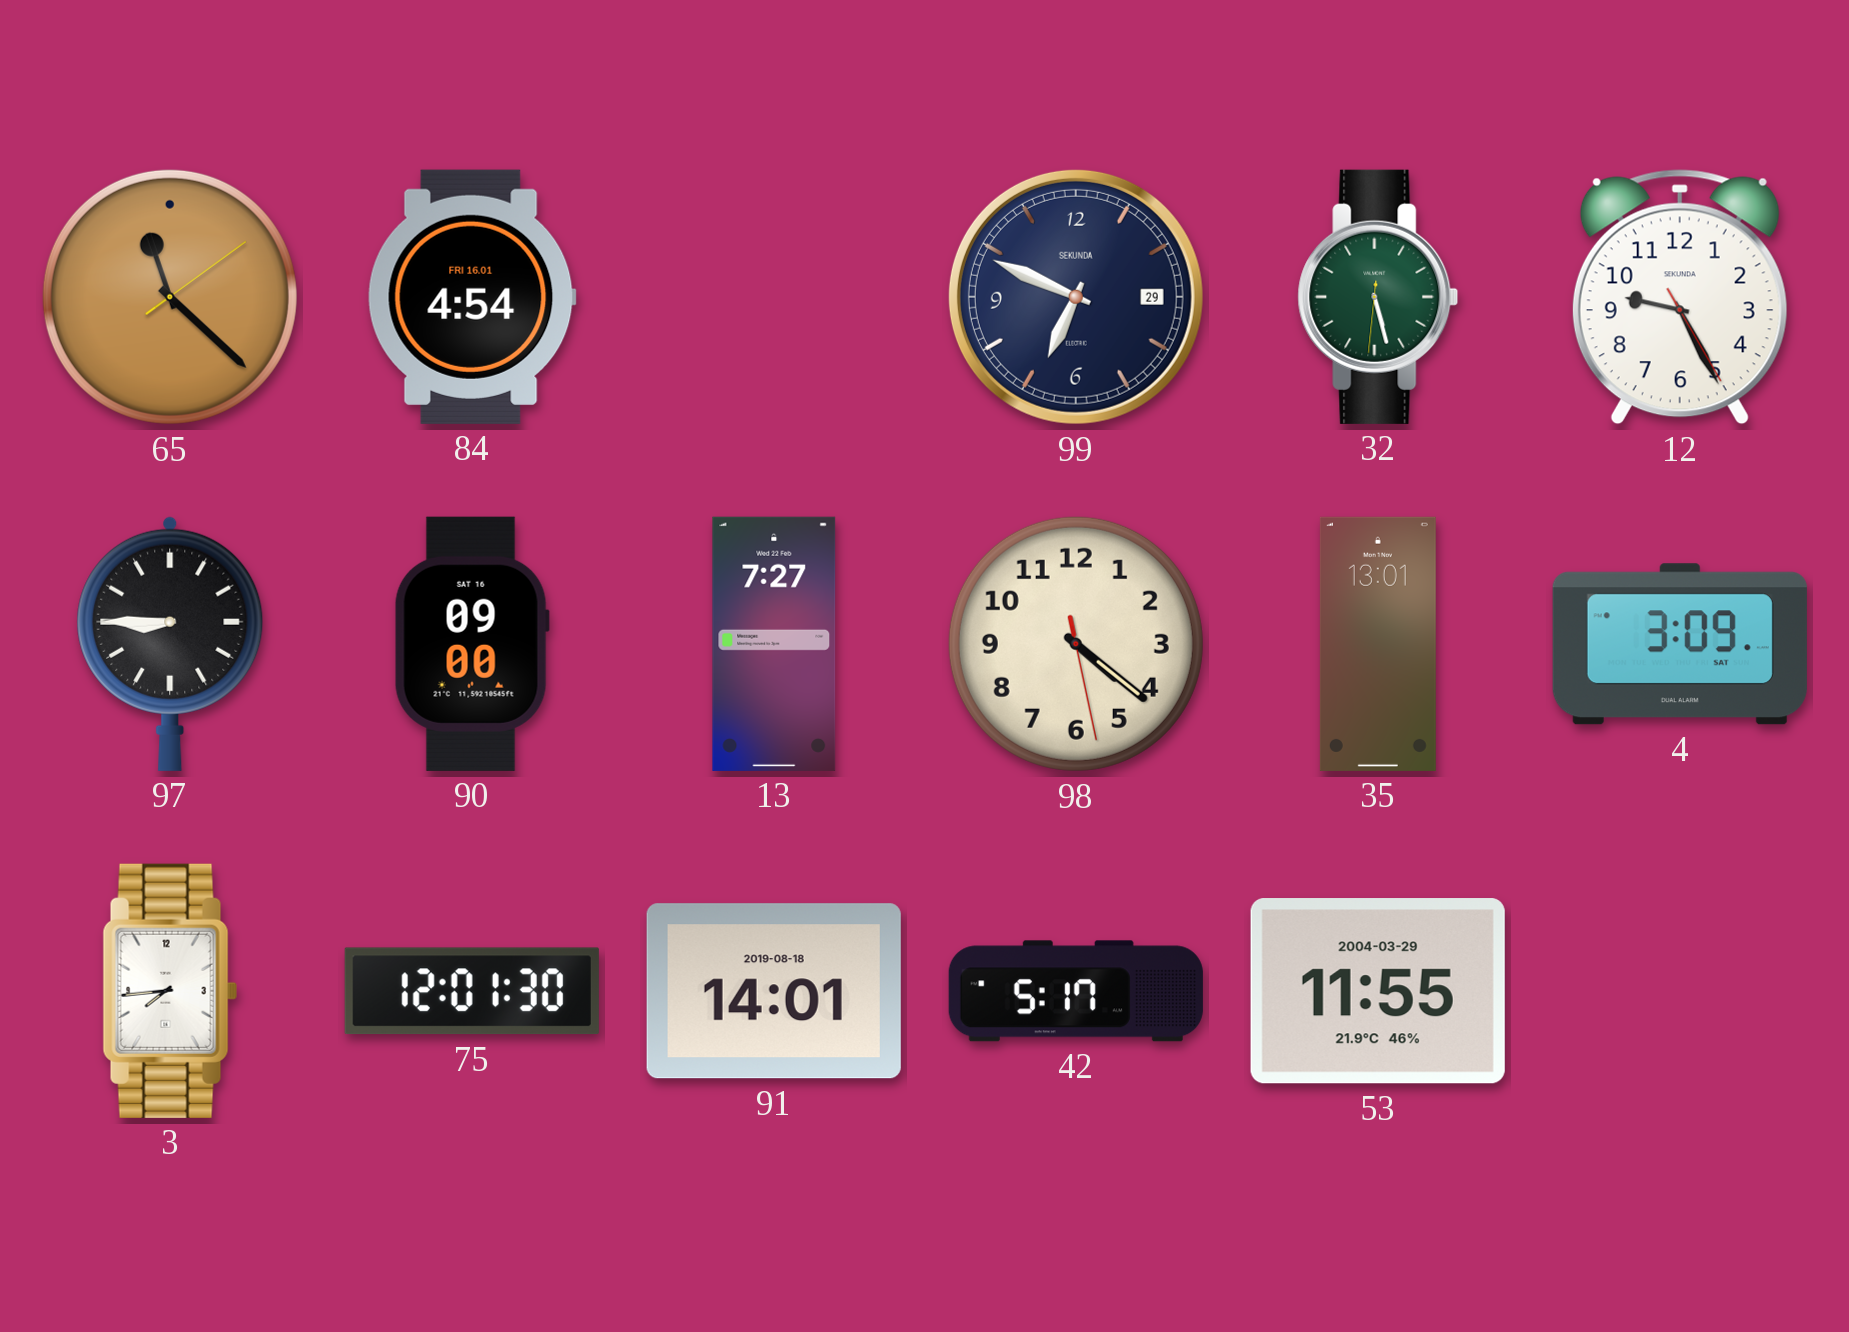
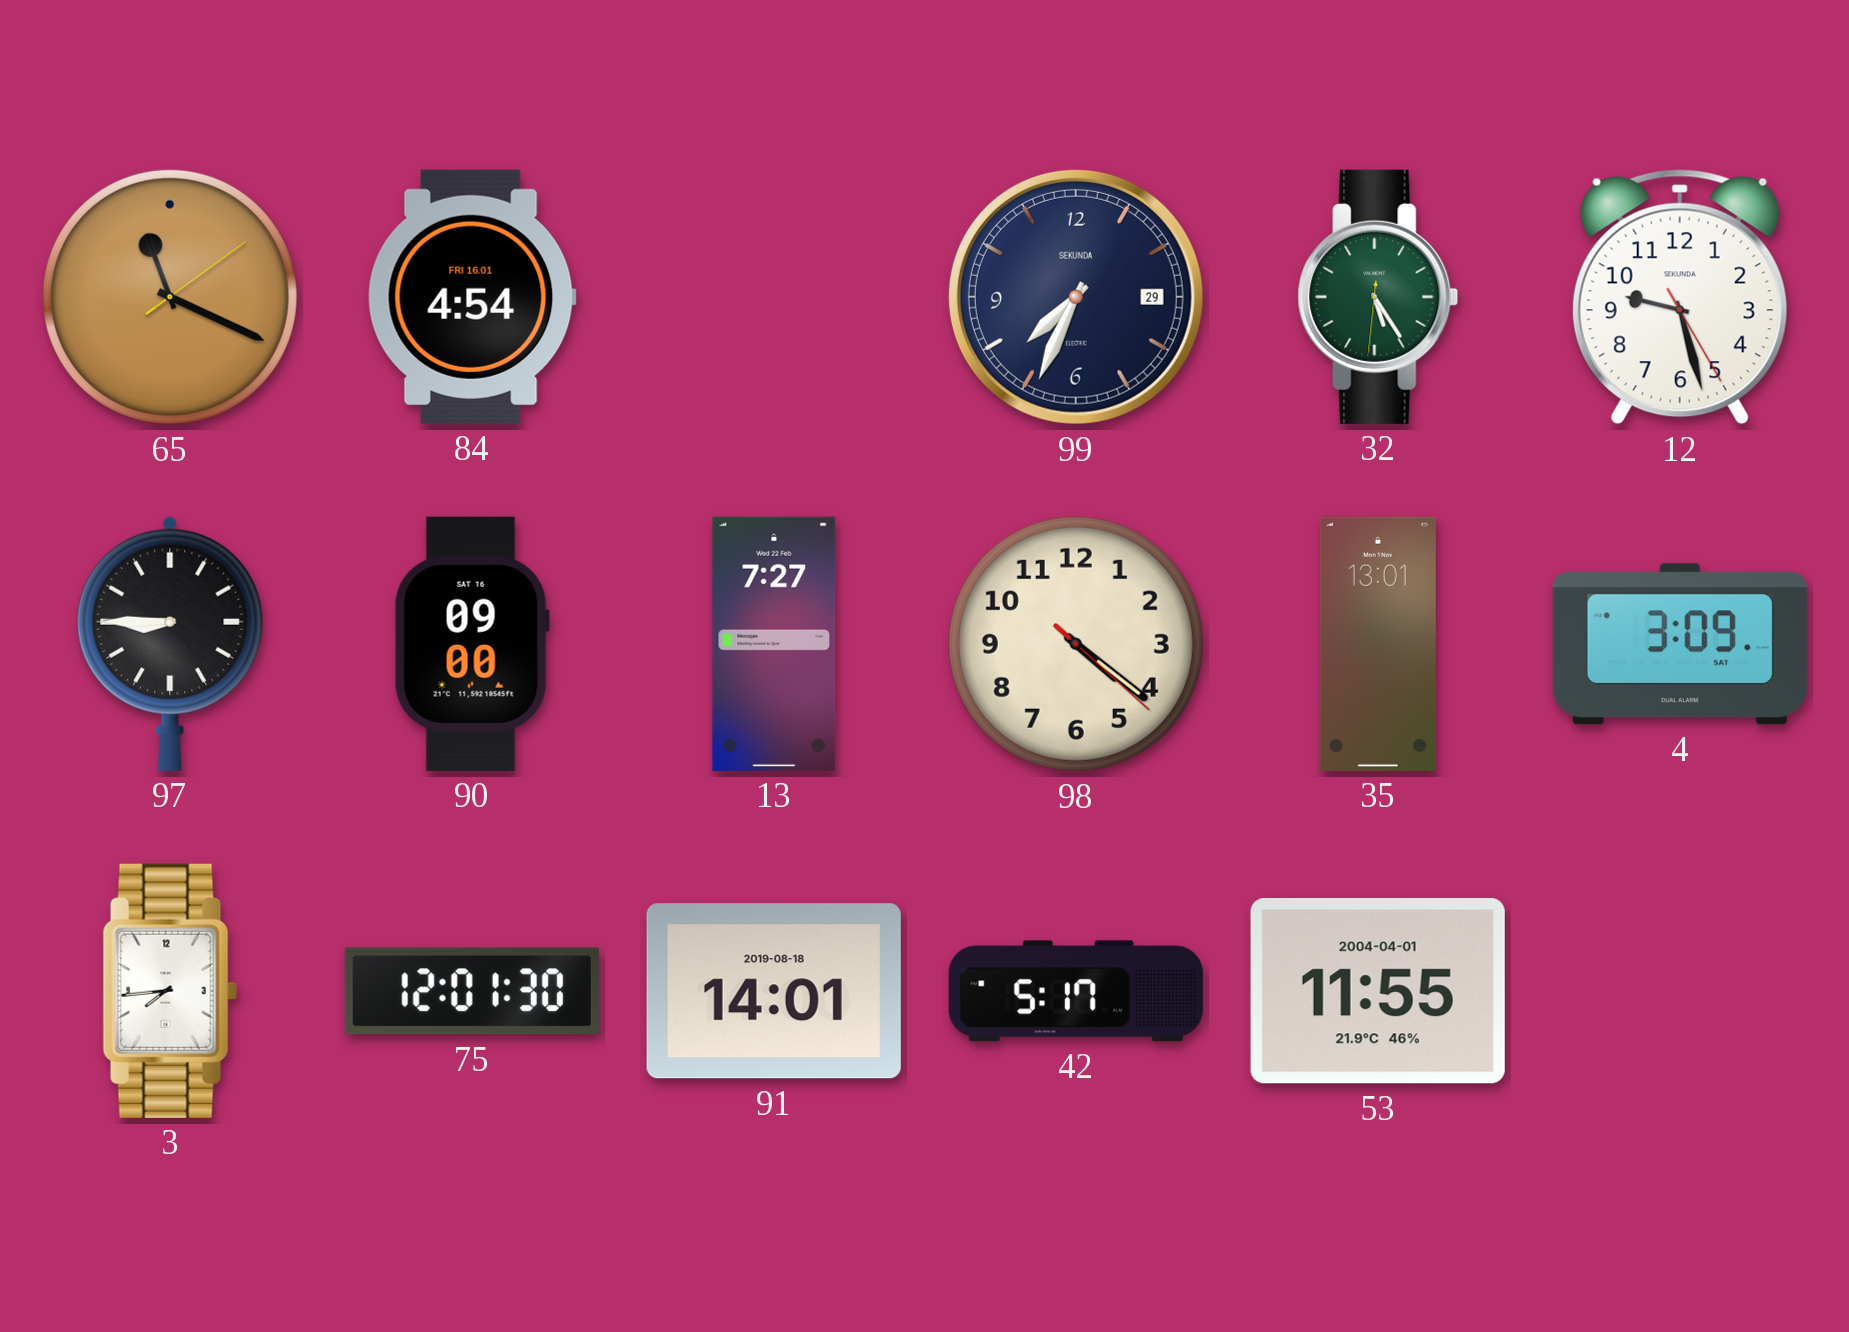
65: 11:22 -> 11:19 (170, 297)
99: 6:49 -> 7:34 (1076, 297)
32: 5:27 -> 5:24 (1378, 297)
12: 9:25 -> 9:27 (1680, 297)
98: 4:21:28 -> 4:21:22 (1076, 644)
53 date: 2004-03-29 -> 2004-04-01 (1378, 991)
